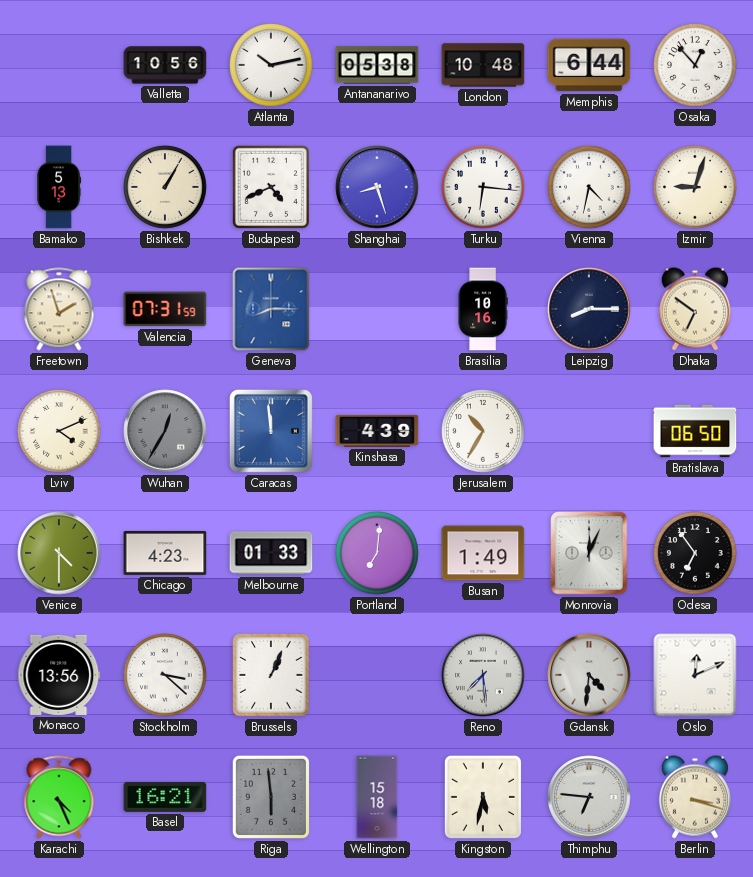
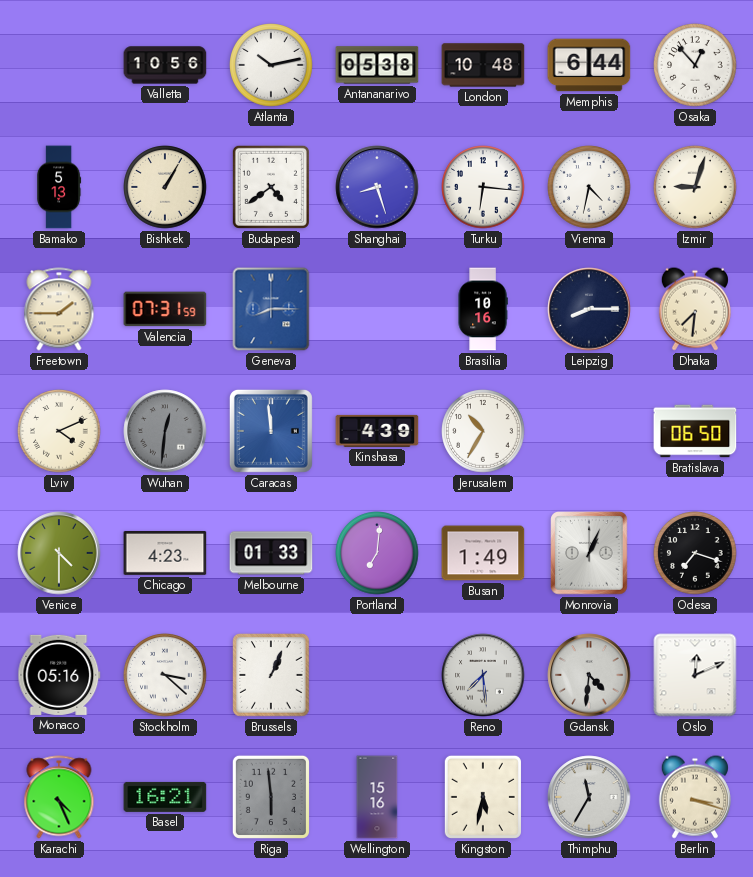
Budapest: 4:41 -> 4:39 (271, 187)
Freetown: 1:57 -> 1:45 (59, 309)
Dhaka: 6:51 -> 7:31 (695, 309)
Wuhan: 12:35 -> 12:31 (165, 431)
Monrovia: 12:04 -> 1:04 (589, 553)
Odesa: 6:54 -> 7:18 (695, 553)
Monaco: 13:56 -> 05:16 (59, 675)
Wellington: 15:18 -> 15:16 (377, 797)
Thimphu: 6:46 -> 11:35 (589, 797)
